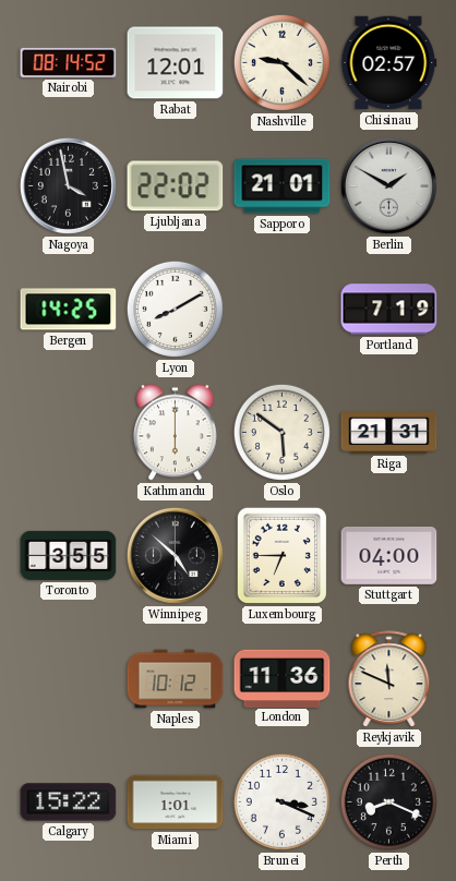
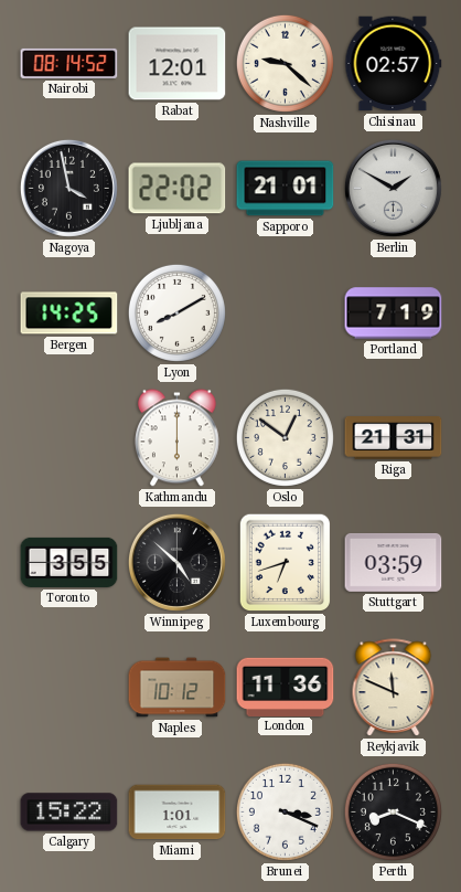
Oslo: 5:51 -> 12:51 (285, 437)
Luxembourg: 6:45 -> 6:42 (285, 563)
Stuttgart: 04:00 -> 03:59 (394, 562)
